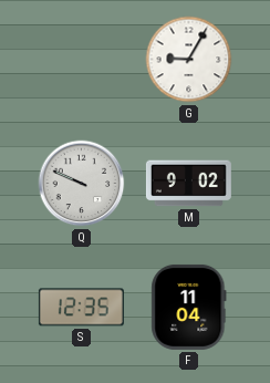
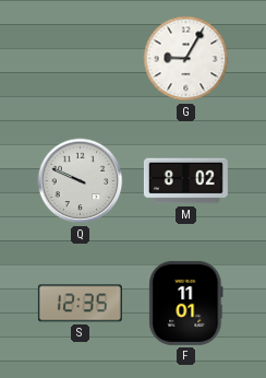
M: 9:02 -> 8:02 (185, 181)
F: 11:04 -> 11:01 (186, 303)
